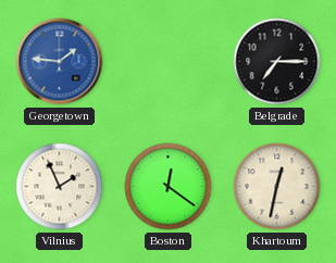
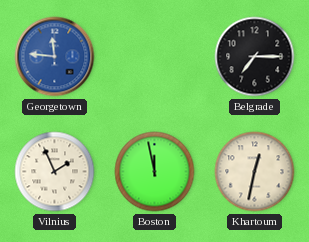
Georgetown: 1:46 -> 11:46 (55, 57)
Boston: 12:21 -> 11:58 (155, 172)
